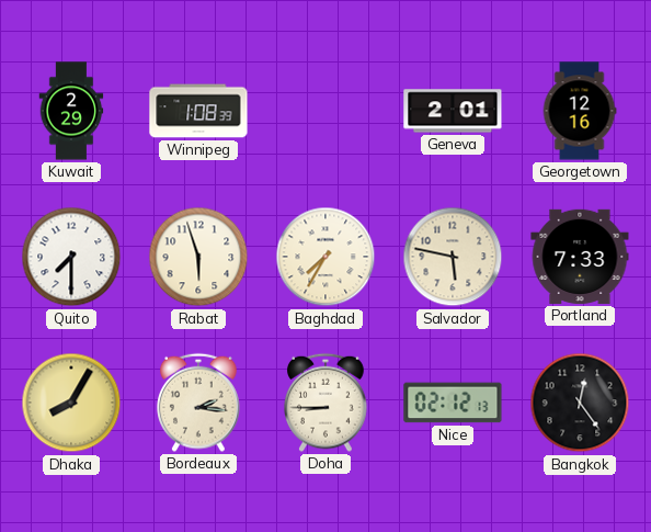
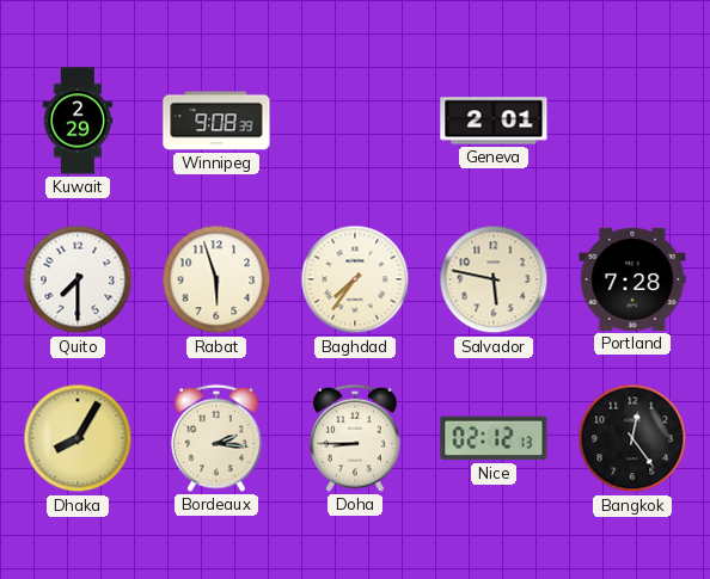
Winnipeg: 1:08 -> 9:08 (216, 121)
Georgetown: 12:16 -> none (580, 111)
Baghdad: 7:35 -> 7:36 (355, 279)
Portland: 7:33 -> 7:28 (632, 279)
